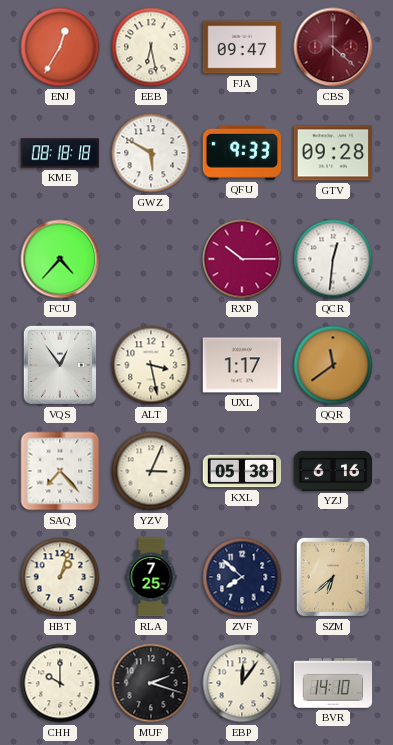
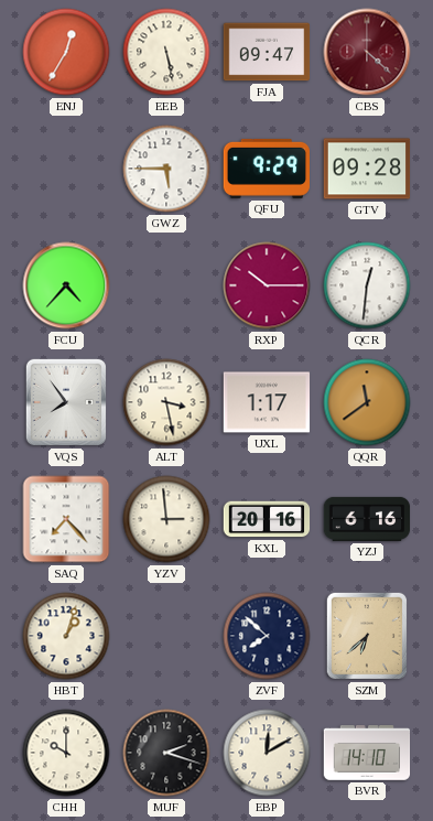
EEB: 6:28 -> 5:28 (166, 52)
KME: 08:18 -> none (60, 153)
GWZ: 5:50 -> 5:45 (166, 169)
QFU: 9:33 -> 9:29 (266, 169)
VQS: 12:54 -> 7:54 (66, 402)
YZV: 3:04 -> 2:59 (166, 519)
KXL: 05:38 -> 20:16 (267, 519)
RLA: 7:25 -> none (151, 577)
EBP: 12:06 -> 12:10 (267, 753)
